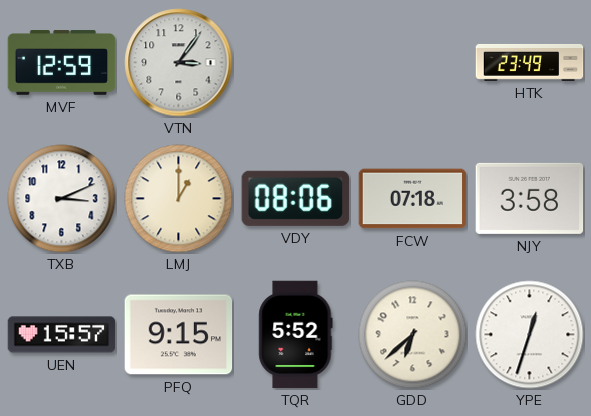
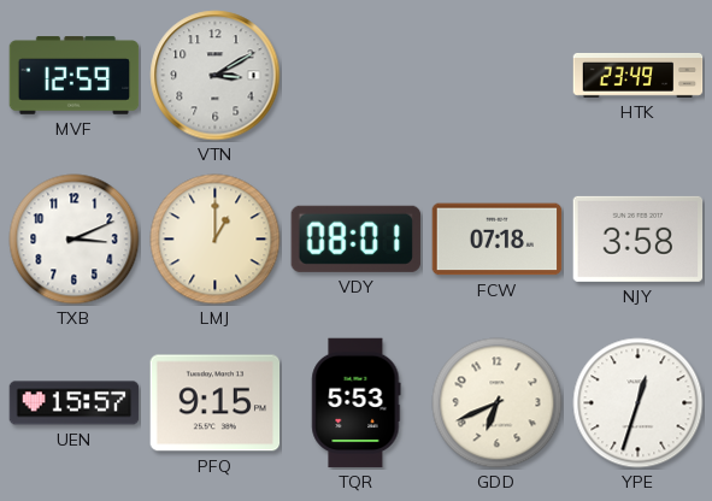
VTN: 3:06 -> 3:10 (216, 76)
VDY: 08:06 -> 08:01 (355, 238)
TQR: 5:52 -> 5:53 (357, 403)
GDD: 6:38 -> 6:41 (498, 403)
